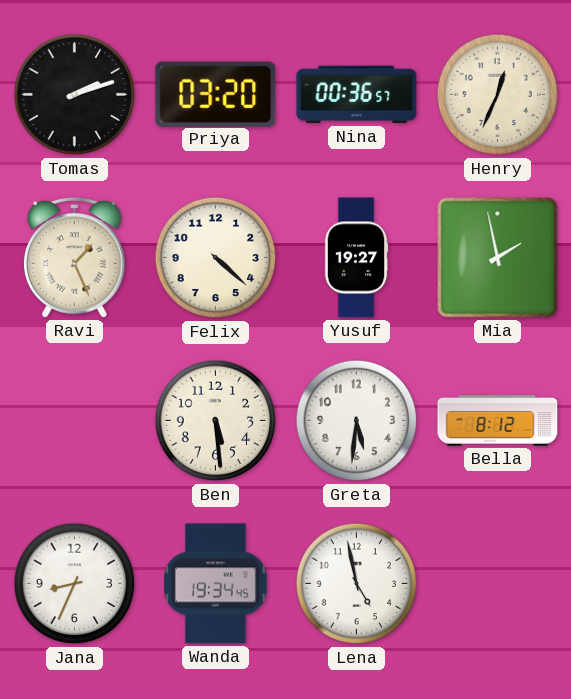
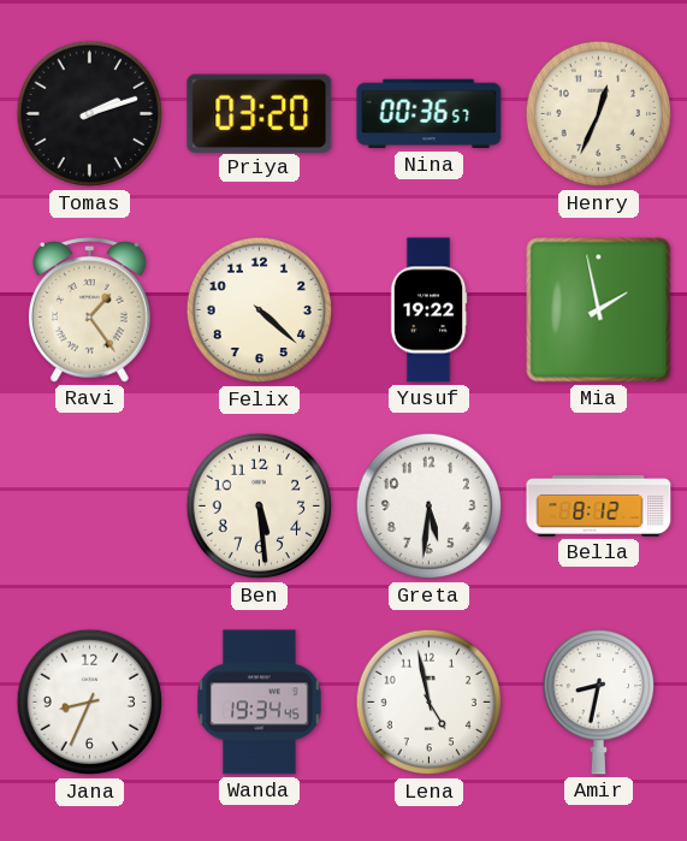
Ravi: 1:26 -> 1:24 (89, 310)
Yusuf: 19:27 -> 19:22 (428, 310)
Amir: none -> 8:32 (598, 703)
